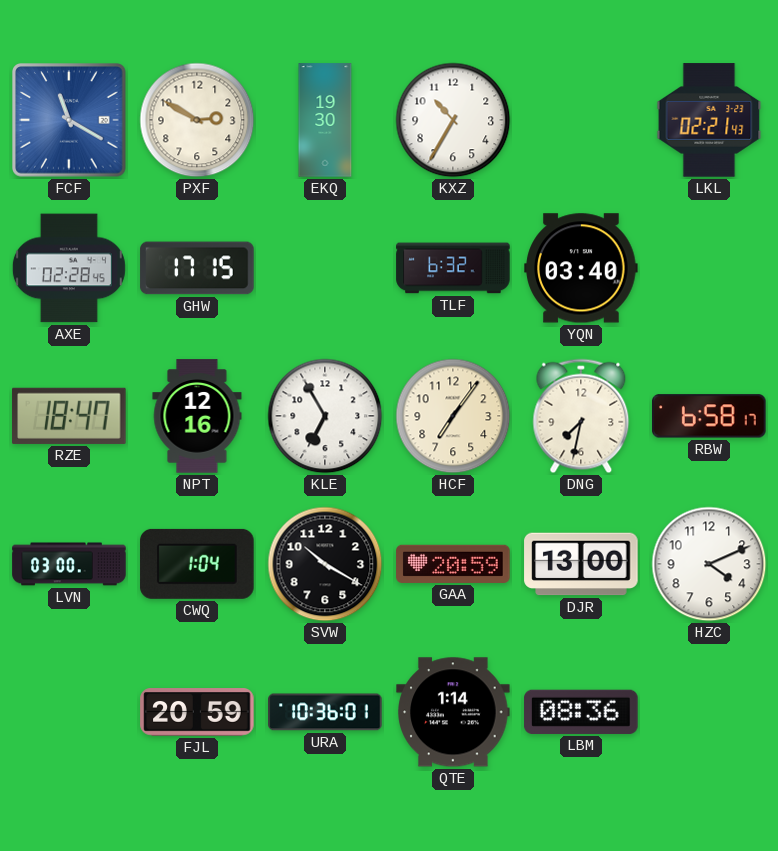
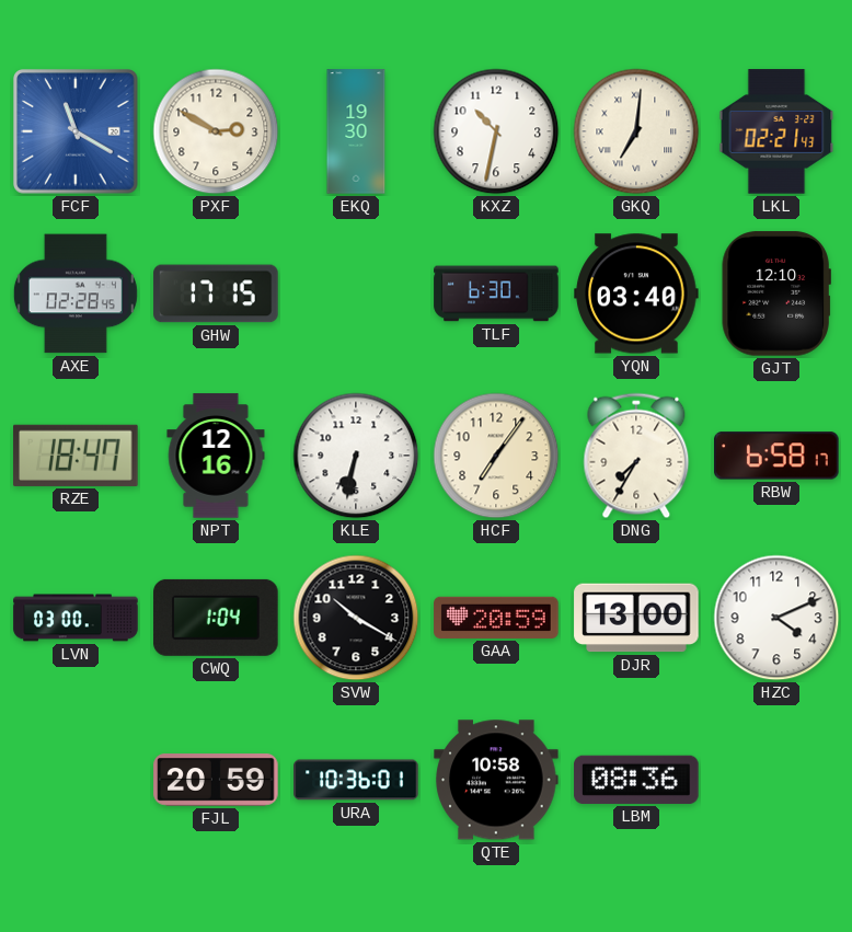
KXZ: 10:35 -> 10:32 (496, 131)
GKQ: none -> 7:01 (636, 131)
TLF: 6:32 -> 6:30 (496, 294)
GJT: none -> 12:10 (776, 294)
KLE: 6:55 -> 6:32 (356, 456)
DNG: 7:32 -> 7:35 (636, 456)
QTE: 1:14 -> 10:58 (496, 780)
